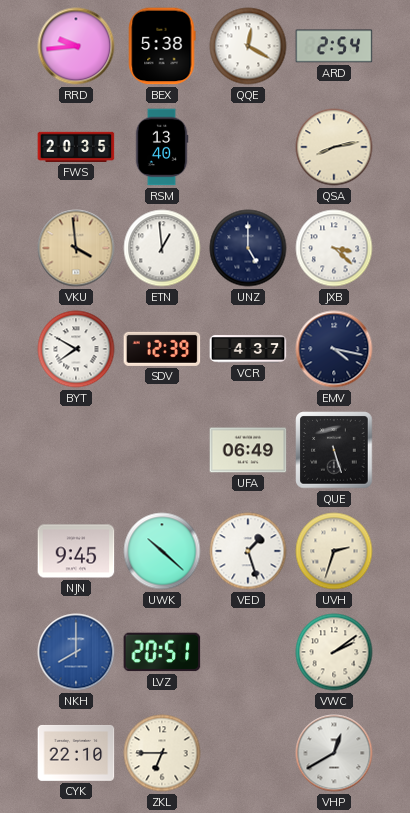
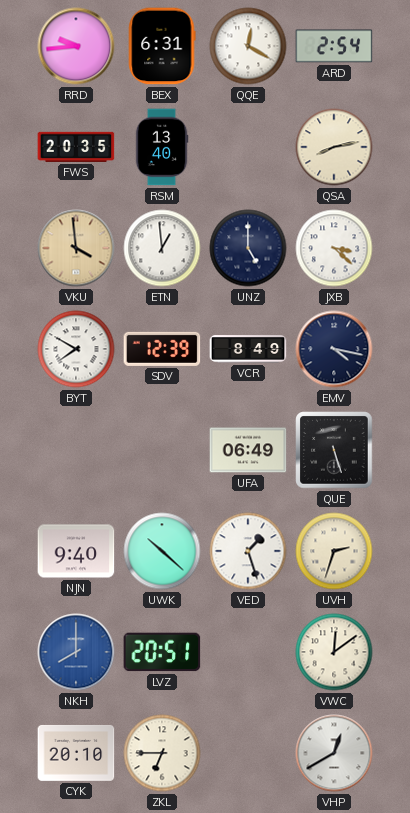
BEX: 5:38 -> 6:31 (162, 46)
VCR: 4:37 -> 8:49 (248, 349)
NJN: 9:45 -> 9:40 (76, 551)
VWC: 2:09 -> 12:09 (334, 652)
CYK: 22:10 -> 20:10 (76, 753)
